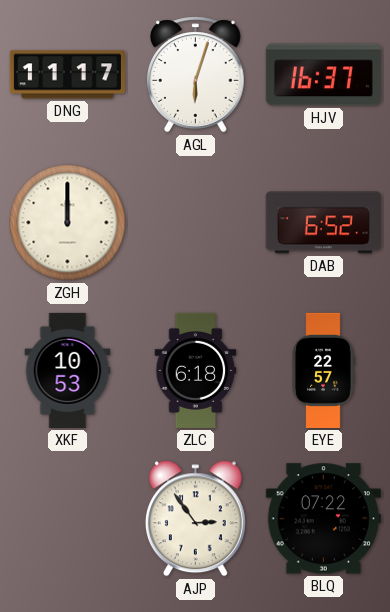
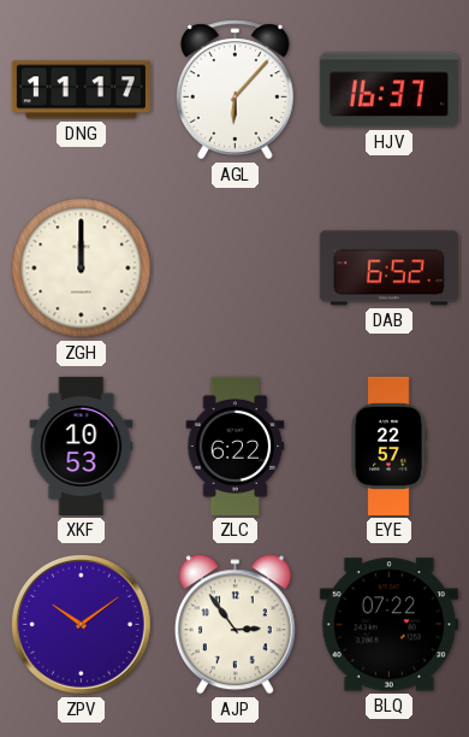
AGL: 6:03 -> 6:07 (236, 90)
ZLC: 6:18 -> 6:22 (236, 446)
ZPV: none -> 10:09 (81, 624)
